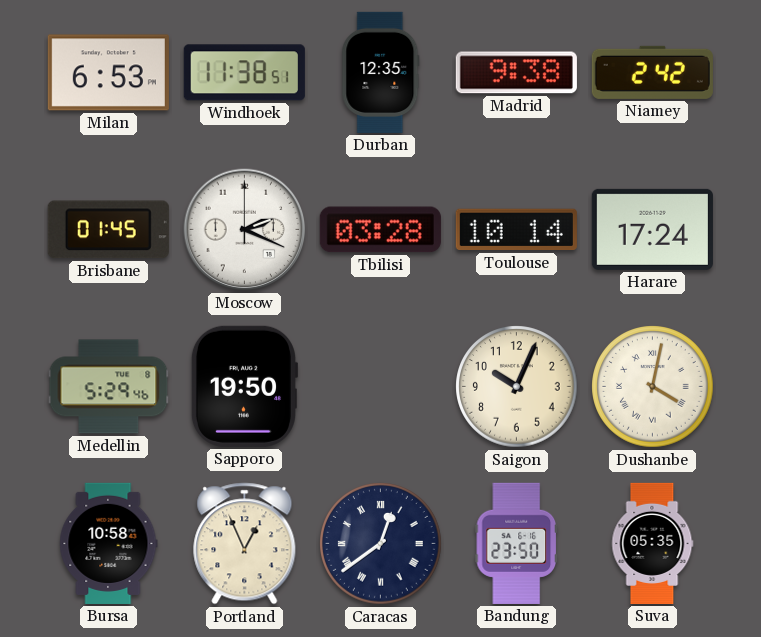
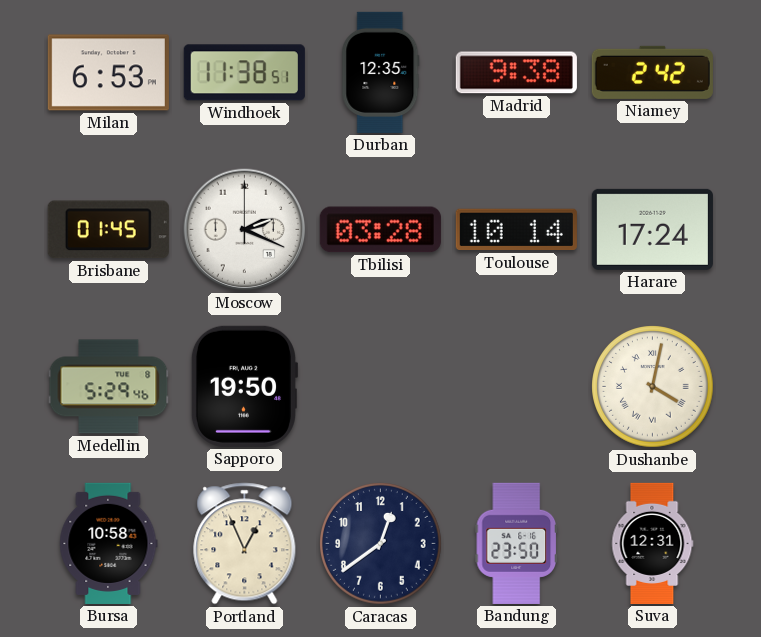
Saigon: 10:04 -> none (517, 387)
Caracas numerals: Roman -> Arabic (381, 544)
Suva: 05:35 -> 12:31 (653, 543)
